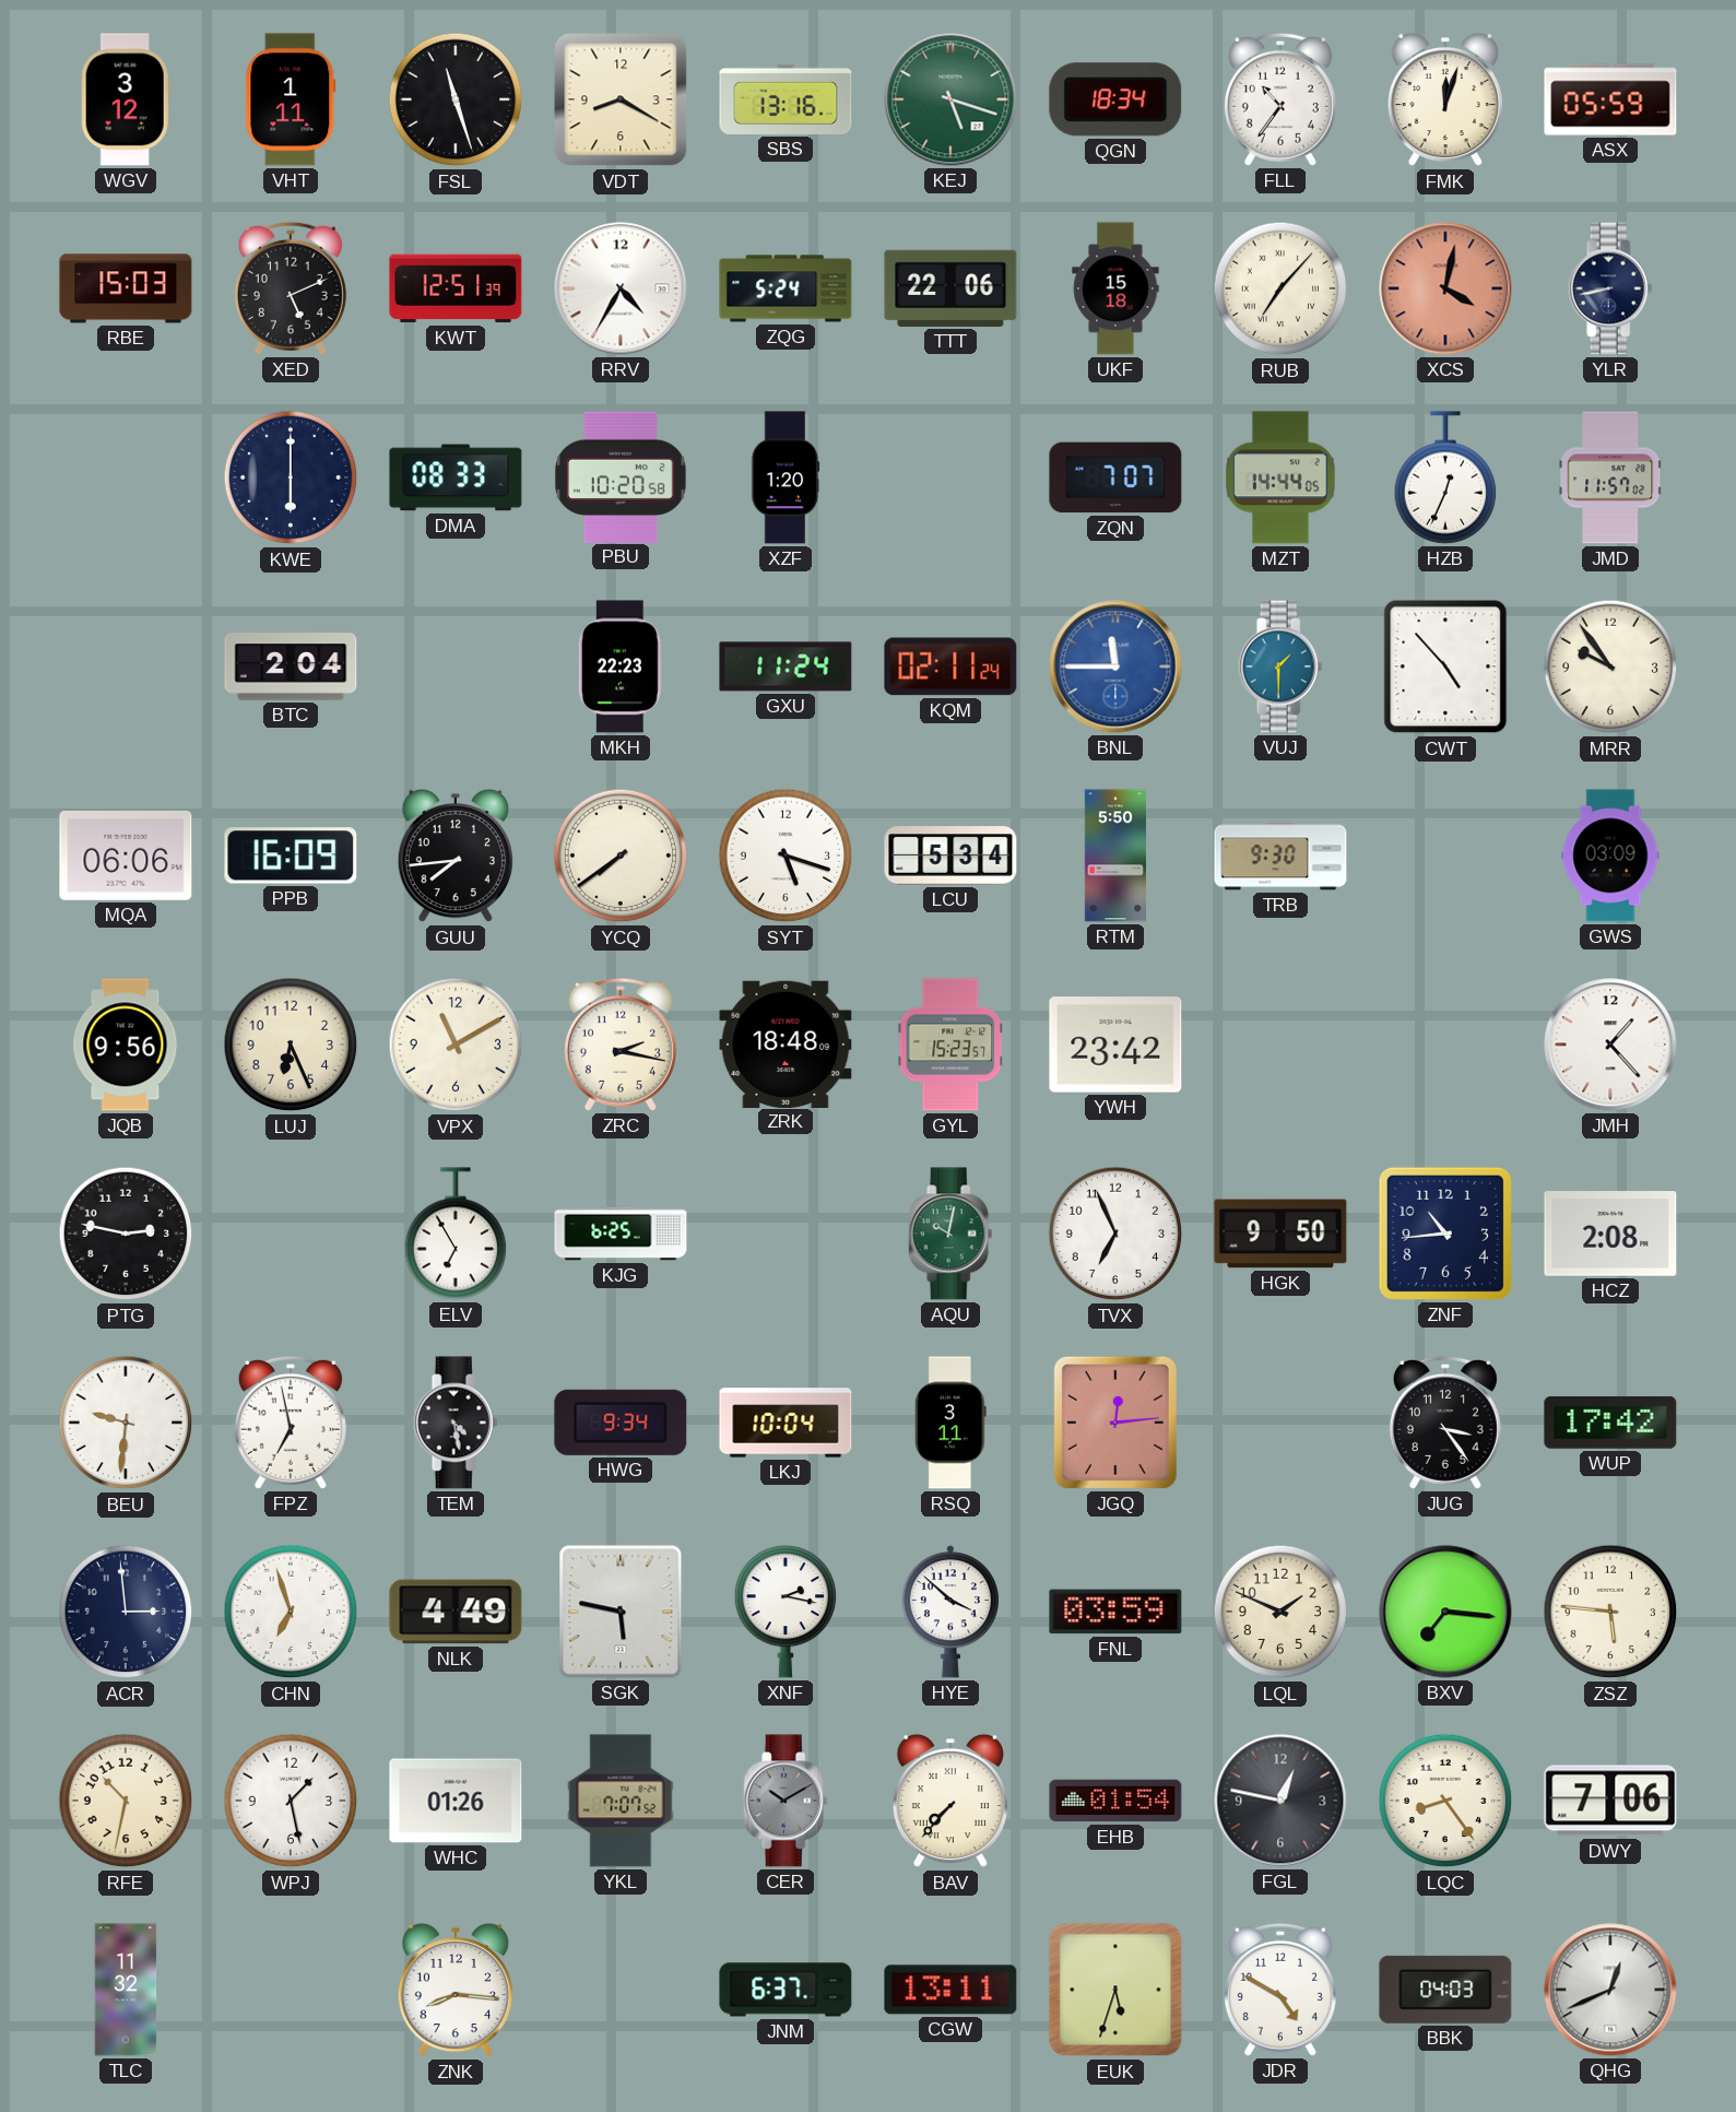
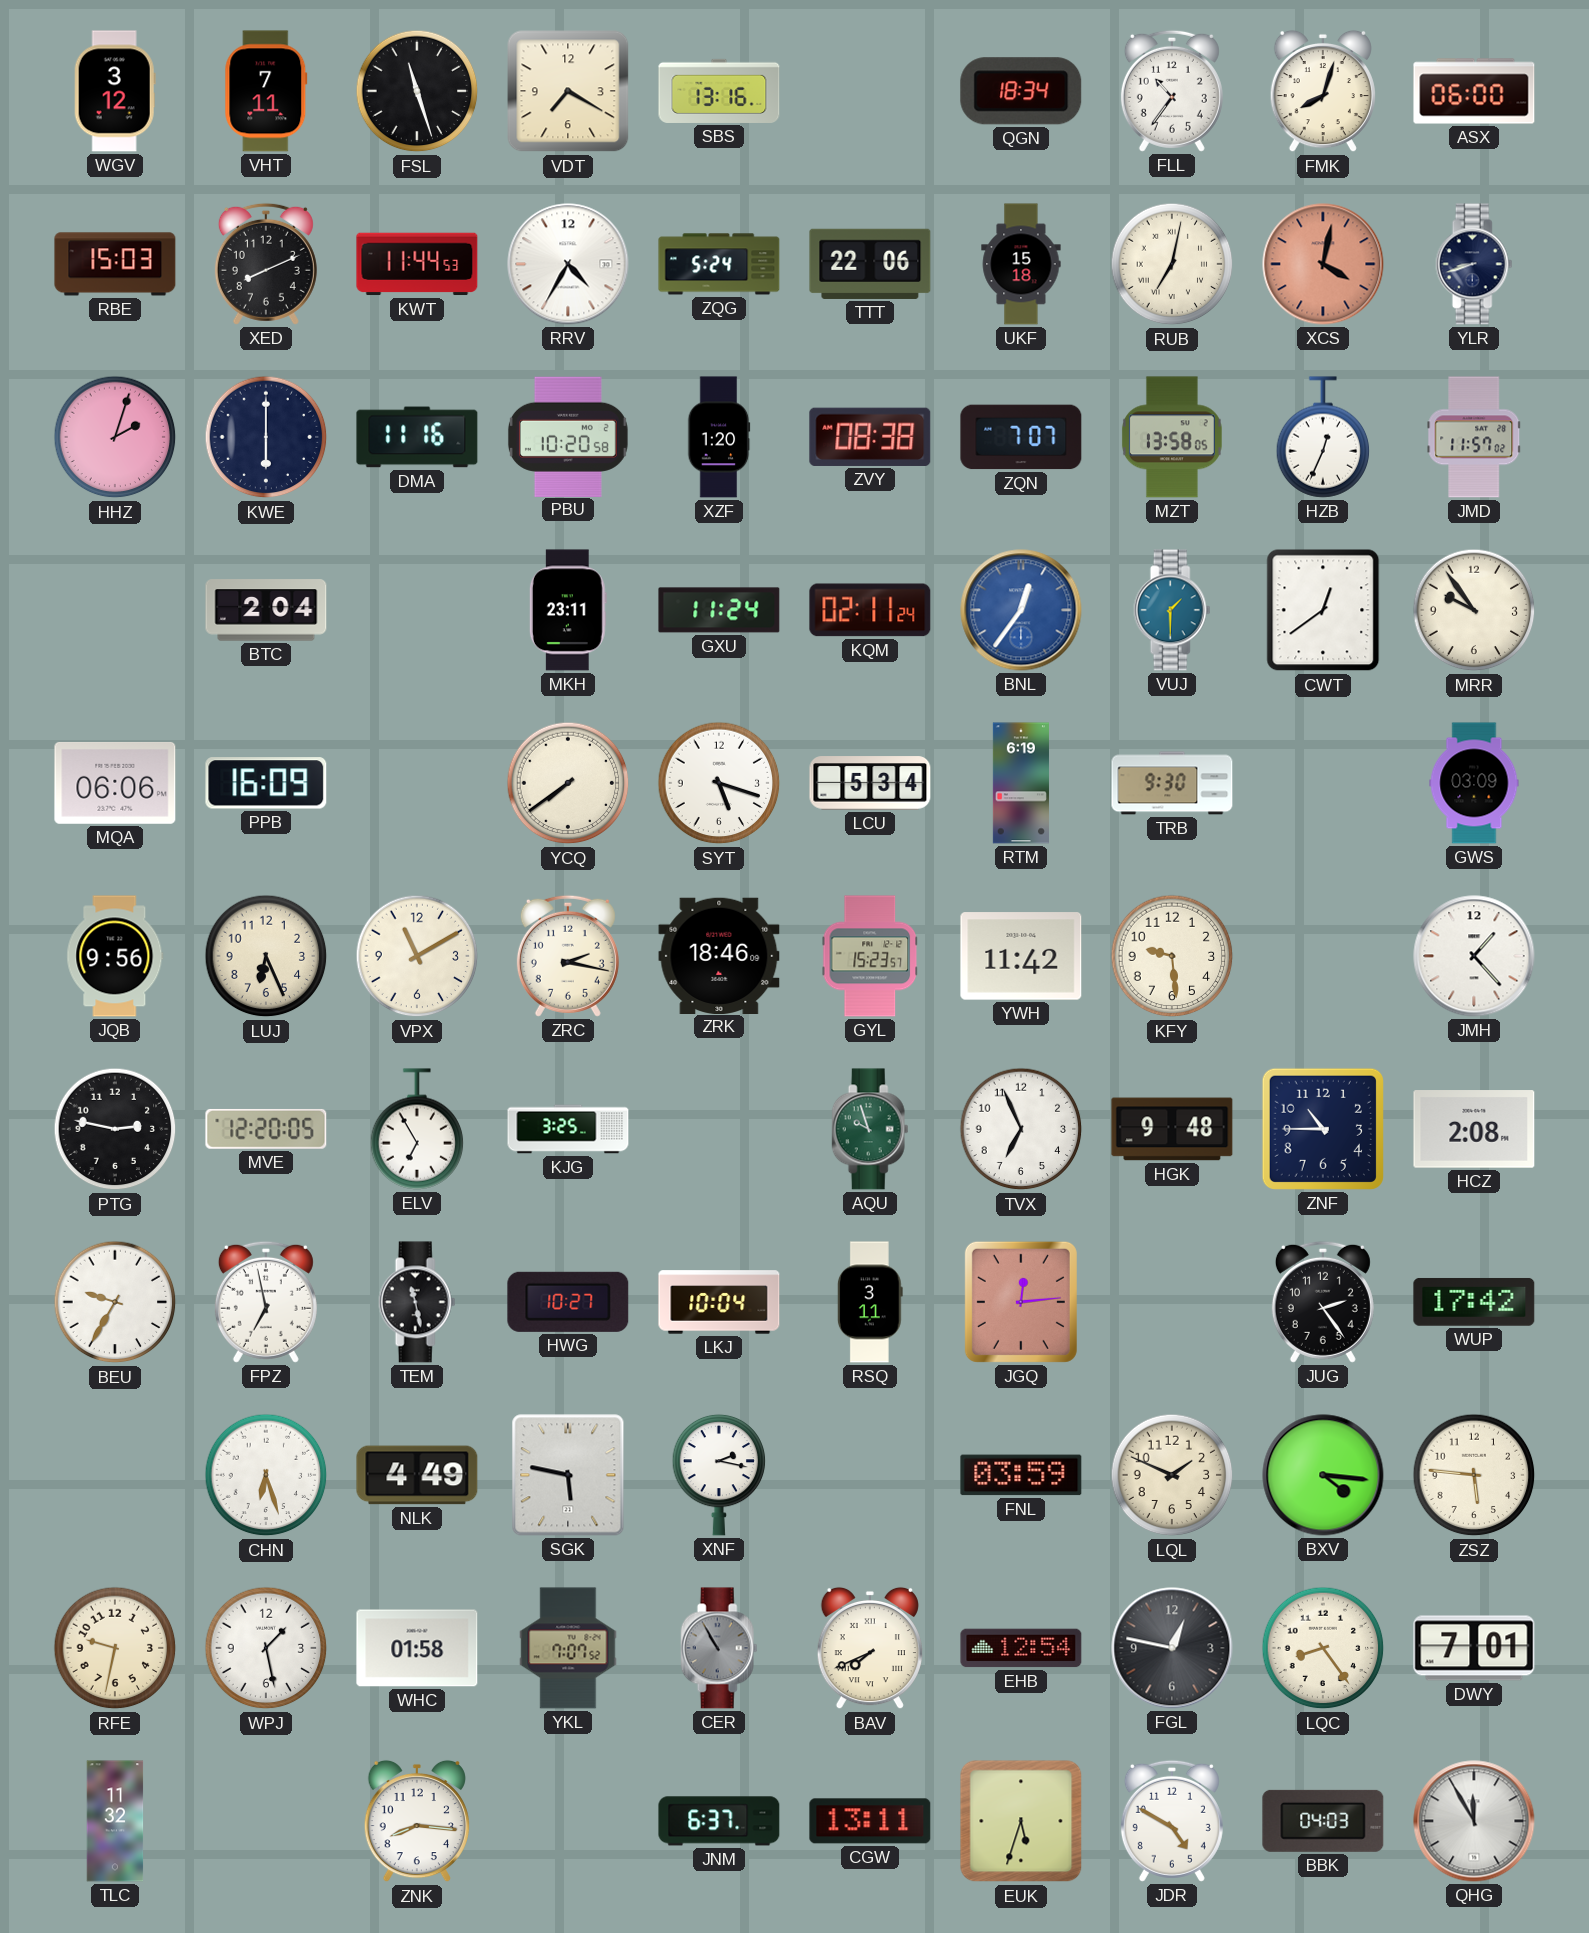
VHT: 1:11 -> 7:11 (266, 91)
VDT: 8:20 -> 7:20 (568, 91)
KEJ: 5:18 -> none (950, 99)
FMK: 12:03 -> 8:03 (1323, 91)
ASX: 05:59 -> 06:00 (1474, 91)
XED: 5:11 -> 8:11 (266, 264)
KWT: 12:51 -> 11:44 (417, 264)
RUB: 7:07 -> 7:02 (1172, 264)
YLR: 8:43 -> 8:42 (1474, 264)
HHZ: none -> 2:03 (115, 437)
DMA: 08:33 -> 11:16 (417, 437)
ZVY: none -> 08:38 (870, 437)
MZT: 14:44 -> 13:58 (1172, 437)
MKH: 22:23 -> 23:11 (568, 610)
BNL: 11:45 -> 12:36 (1021, 610)
CWT: 4:53 -> 12:39 (1323, 610)
GUU: 7:44 -> none (456, 856)
RTM: 5:50 -> 6:19 (1021, 783)
ZRK: 18:48 -> 18:46 (719, 955)
YWH: 23:42 -> 11:42 (1021, 956)
KFY: none -> 9:29 (1172, 956)
MVE: none -> 12:20 (266, 1129)
KJG: 6:25 -> 3:25 (568, 1129)
AQU: 10:02 -> 9:57 (870, 1129)
HGK: 9:50 -> 9:48 (1172, 1129)
ZNF: 10:44 -> 10:45 (1323, 1129)
BEU: 9:31 -> 9:35 (115, 1302)
TEM: 4:28 -> 11:28 (417, 1302)
HWG: 9:34 -> 10:27 (568, 1302)
JUG: 3:24 -> 2:24 (1323, 1302)
ACR: 2:59 -> none (126, 1612)
CHN: 6:57 -> 6:27 (266, 1475)
HYE: 3:52 -> none (949, 1613)
BXV: 7:16 -> 4:16 (1323, 1475)
RFE: 10:32 -> 9:32 (115, 1648)
WHC: 01:26 -> 01:58 (417, 1648)
CER: 10:10 -> 10:55 (719, 1648)
BAV: 7:37 -> 7:41 (870, 1648)
EHB: 01:54 -> 12:54 (1021, 1648)
DWY: 7:06 -> 7:01 (1474, 1648)
QHG: 12:41 -> 11:55 (1474, 1821)
